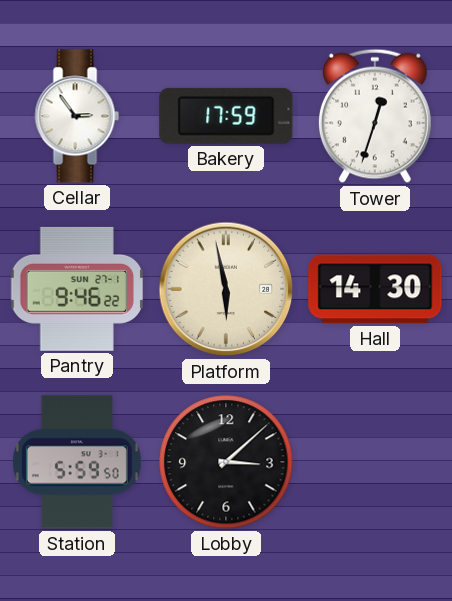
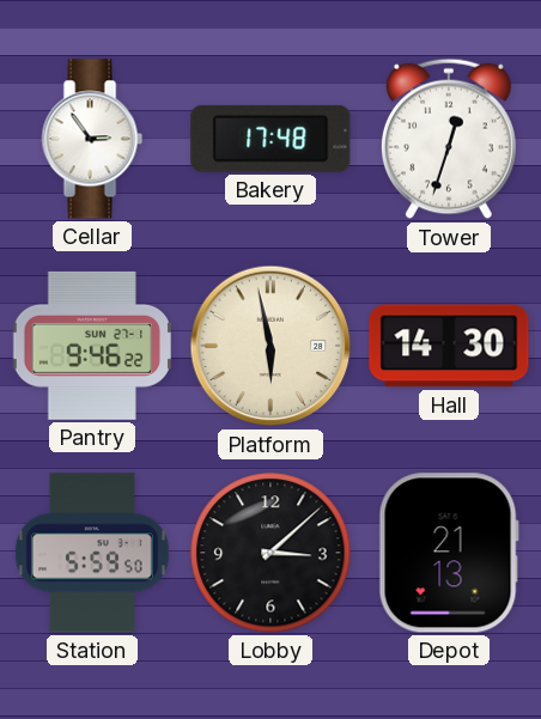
Bakery: 17:59 -> 17:48 (270, 139)
Depot: none -> 21:13 (449, 553)
